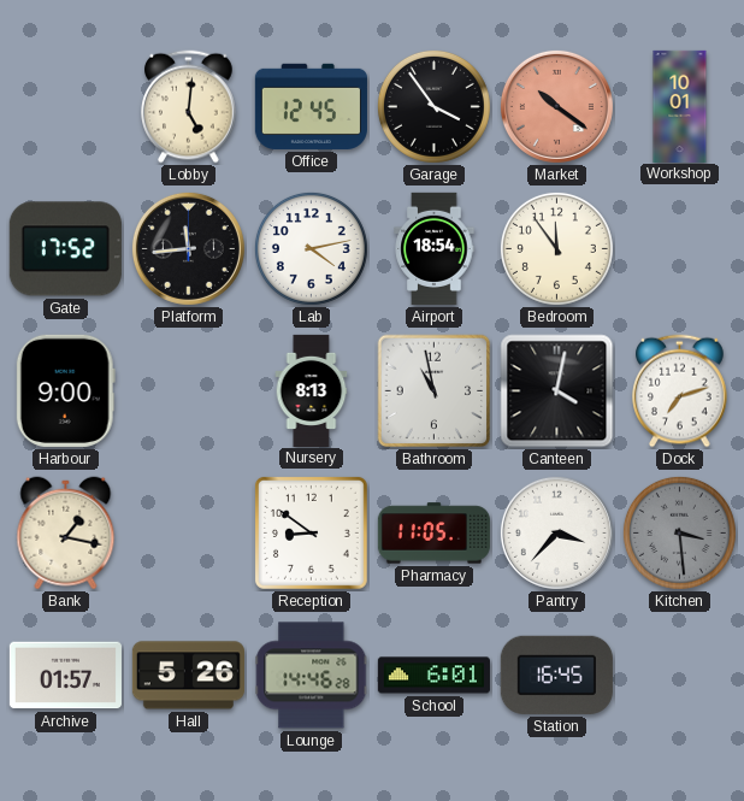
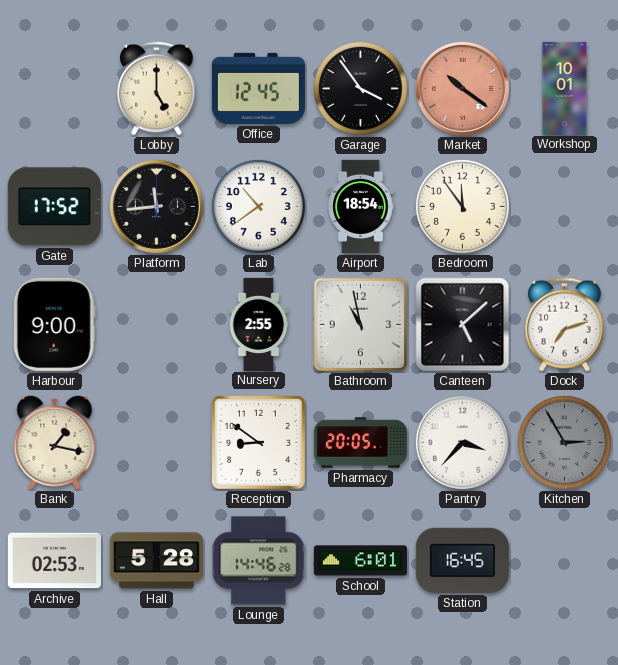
Lobby: 5:01 -> 5:00 (157, 89)
Lab: 4:13 -> 10:39 (258, 206)
Nursery: 8:13 -> 2:55 (259, 324)
Canteen: 4:02 -> 5:08 (463, 325)
Pharmacy: 11:05 -> 20:05 (360, 443)
Kitchen: 3:29 -> 2:55 (564, 442)
Archive: 01:57 -> 02:53 (54, 561)
Hall: 5:26 -> 5:28 (156, 561)
